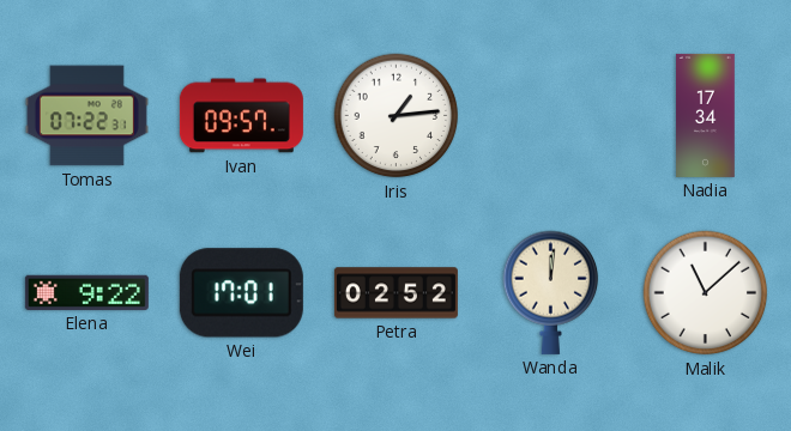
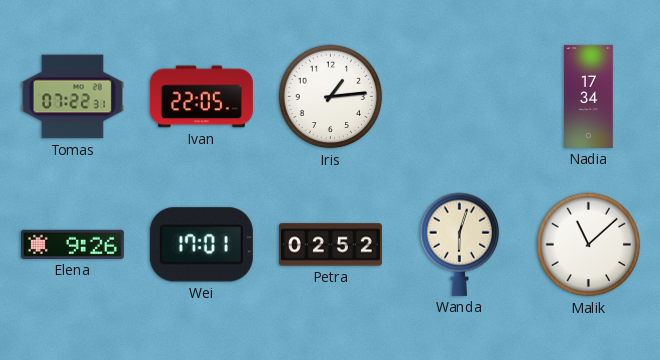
Ivan: 09:57 -> 22:05 (201, 97)
Elena: 9:22 -> 9:26 (72, 244)
Wanda: 12:01 -> 6:03 (460, 244)
